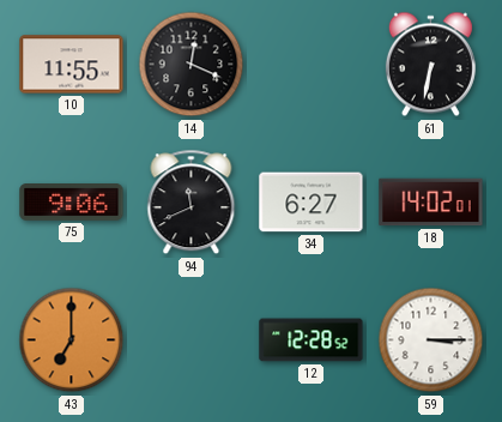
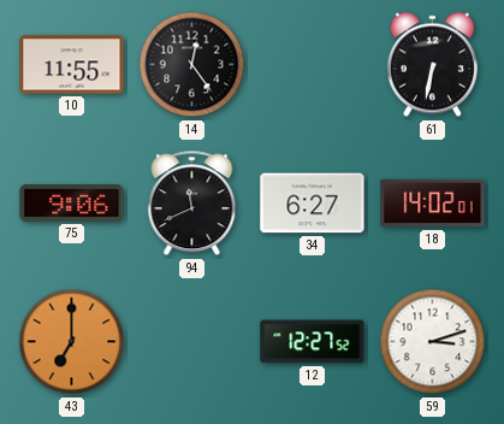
14: 12:19 -> 12:24 (192, 65)
12: 12:28 -> 12:27 (313, 342)
59: 3:15 -> 3:12 (433, 342)
